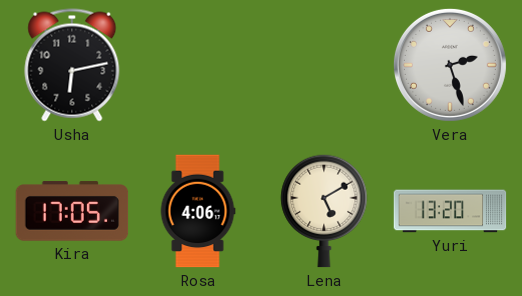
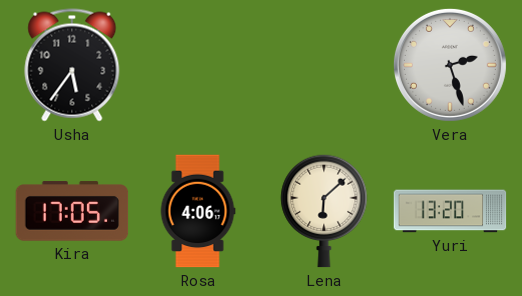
Usha: 6:13 -> 5:36 (72, 65)
Lena: 5:10 -> 6:08 (324, 211)
